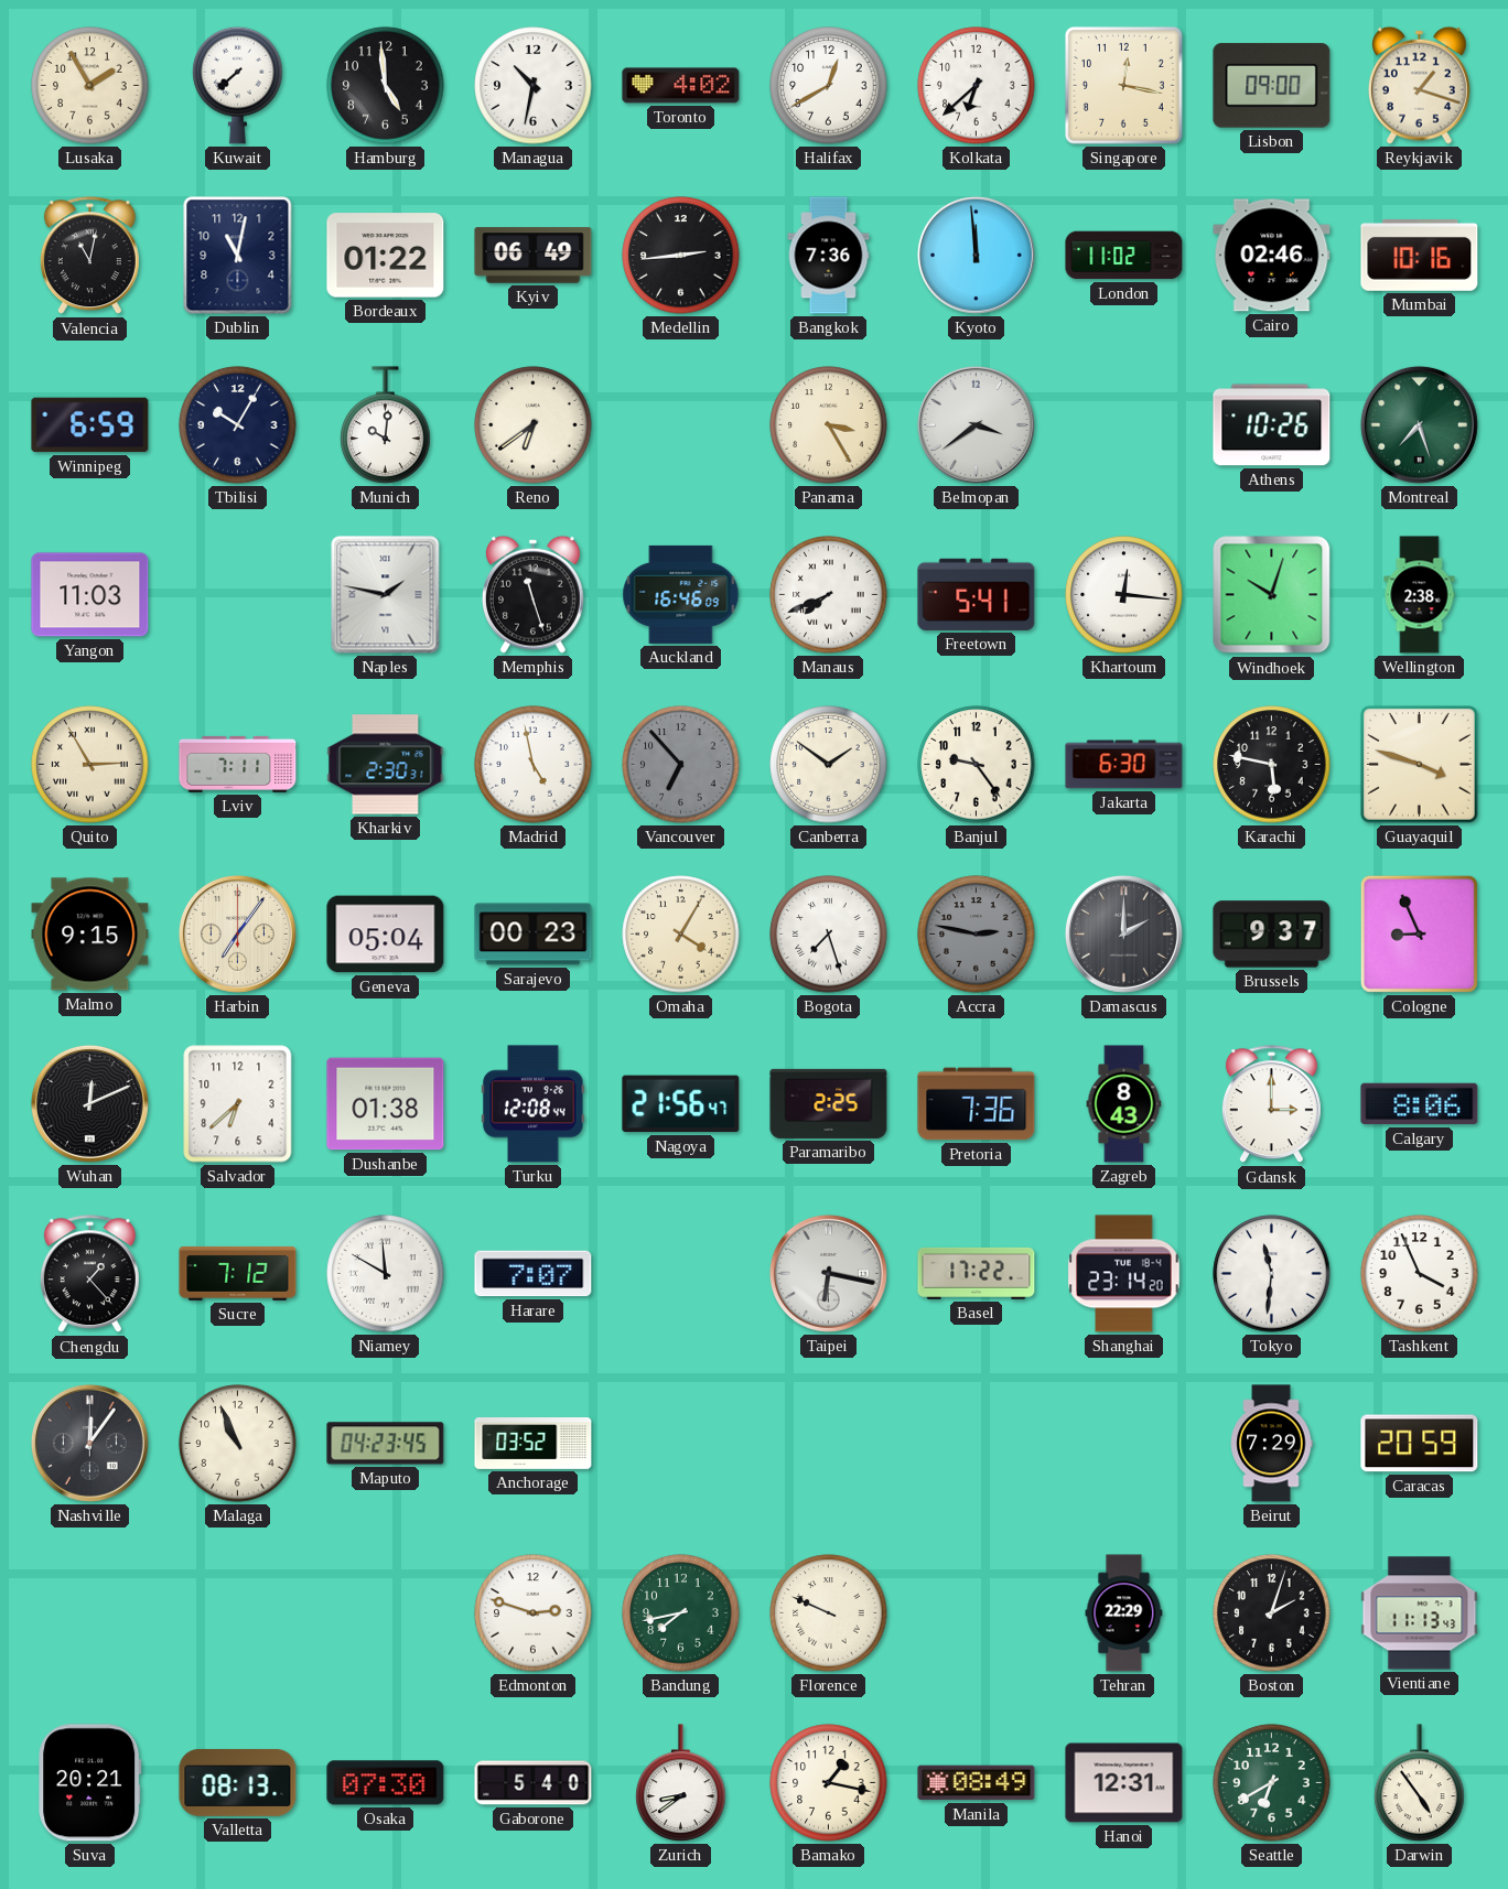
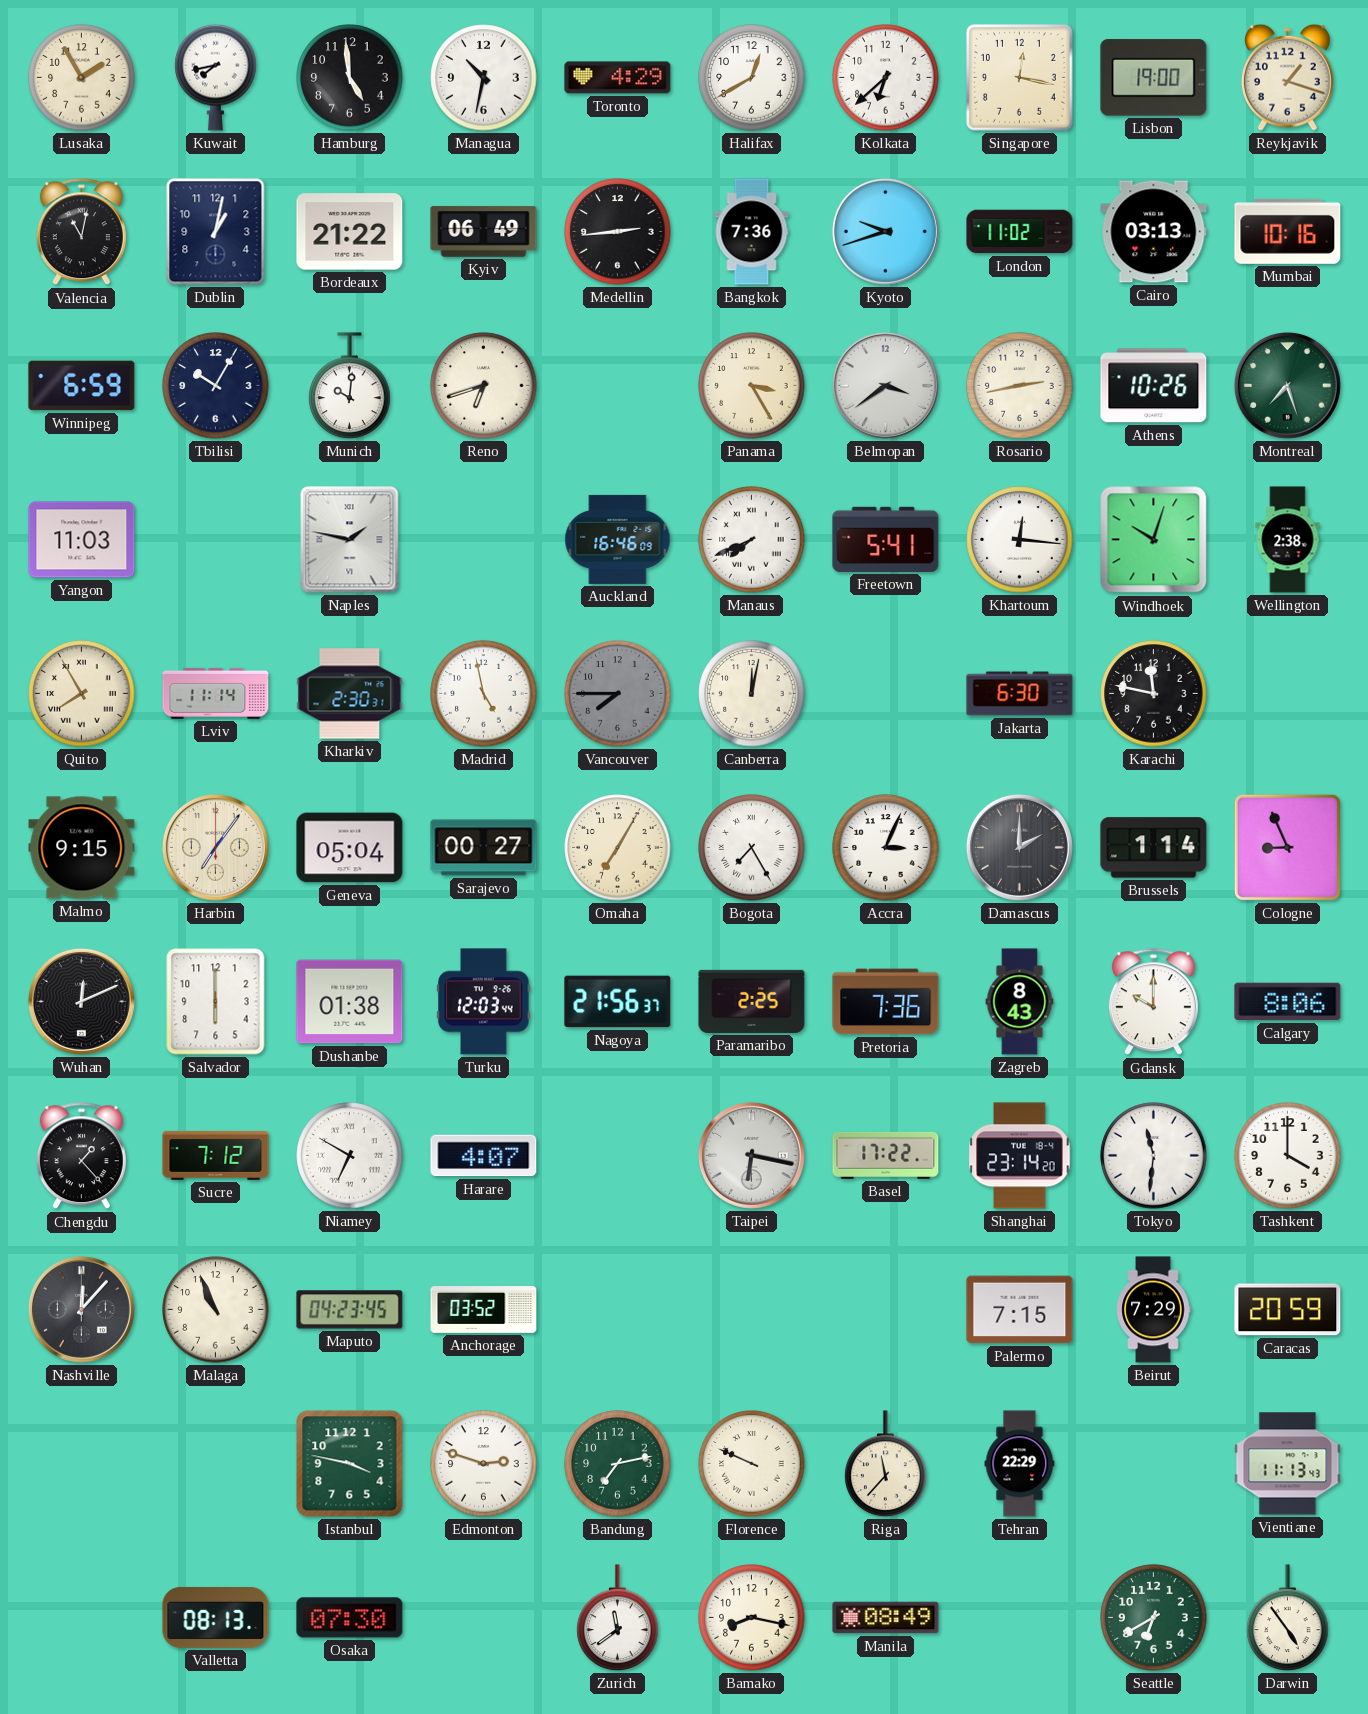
Kuwait: 7:38 -> 7:43 (216, 77)
Toronto: 4:02 -> 4:29 (618, 78)
Lisbon: 09:00 -> 19:00 (1154, 78)
Dublin: 11:02 -> 1:02 (216, 232)
Bordeaux: 01:22 -> 21:22 (350, 232)
Kyoto: 11:59 -> 9:42 (885, 231)
Cairo: 02:46 -> 03:13 (1154, 232)
Reno: 6:39 -> 6:42 (484, 386)
Rosario: none -> 2:43 (1020, 386)
Memphis: 11:27 -> none (532, 594)
Quito: 2:55 -> 7:55 (82, 694)
Lviv: 7:11 -> 11:14 (216, 693)
Vancouver: 6:53 -> 7:45 (618, 694)
Canberra: 1:51 -> 12:02 (752, 694)
Banjul: 9:24 -> none (977, 765)
Karachi: 5:47 -> 11:47 (1154, 694)
Guayaquil: 3:48 -> none (1419, 764)
Sarajevo: 00:23 -> 00:27 (484, 848)
Omaha: 4:05 -> 7:05 (618, 848)
Bogota: 7:27 -> 7:25 (752, 848)
Accra: 2:47 -> 3:04 (886, 848)
Accra dial: grey -> white (886, 848)
Brussels: 9:37 -> 1:14 (1154, 848)
Salvador: 6:38 -> 6:00 (216, 1002)
Turku: 12:08 -> 12:03 (484, 1002)
Nagoya: 21:56:47 -> 21:56:37 (618, 1002)
Gdansk: 3:00 -> 10:00 (1153, 1002)
Niamey: 11:50 -> 6:50 (350, 1156)
Harare: 7:07 -> 4:07 (484, 1156)
Tashkent: 3:56 -> 4:00 (1288, 1156)
Nashville: 12:06 -> 12:07 (81, 1309)
Palermo: none -> 7:15 (1020, 1310)
Istanbul: none -> 3:47 (350, 1464)
Bandung: 7:43 -> 7:13 (618, 1464)
Riga: none -> 11:37 (886, 1464)
Boston: 2:03 -> none (1272, 1613)
Suva: 20:21 -> none (90, 1783)
Gaborone: 5:40 -> none (534, 1783)
Zurich: 8:39 -> 11:39 (618, 1618)
Bamako: 1:17 -> 8:17 (752, 1618)
Hanoi: 12:31 -> none (1124, 1783)
